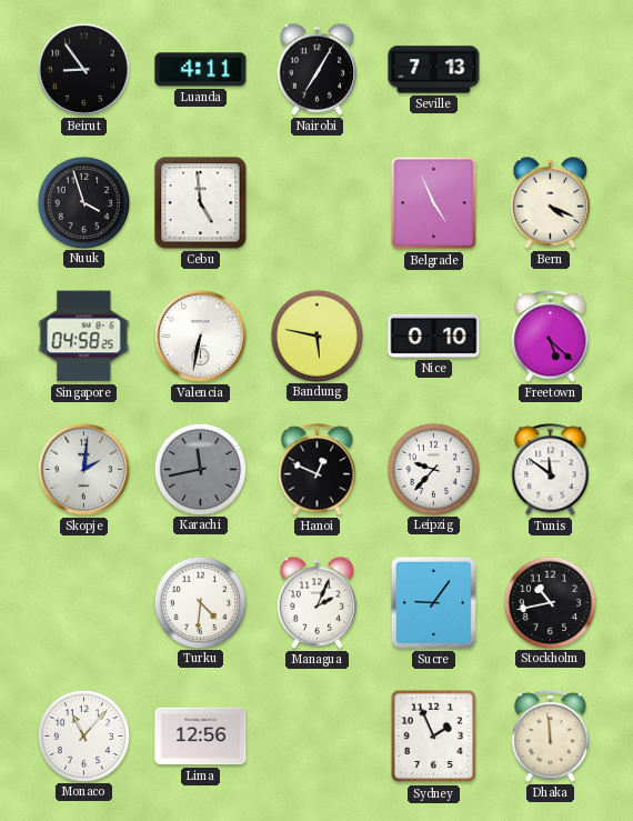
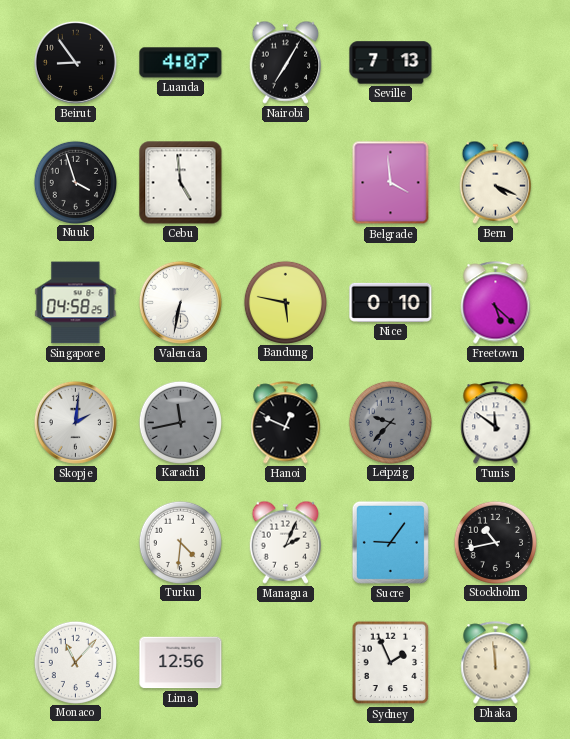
Luanda: 4:11 -> 4:07 (181, 63)
Belgrade: 4:56 -> 3:59 (391, 183)
Leipzig dial: white -> grey (390, 422)
